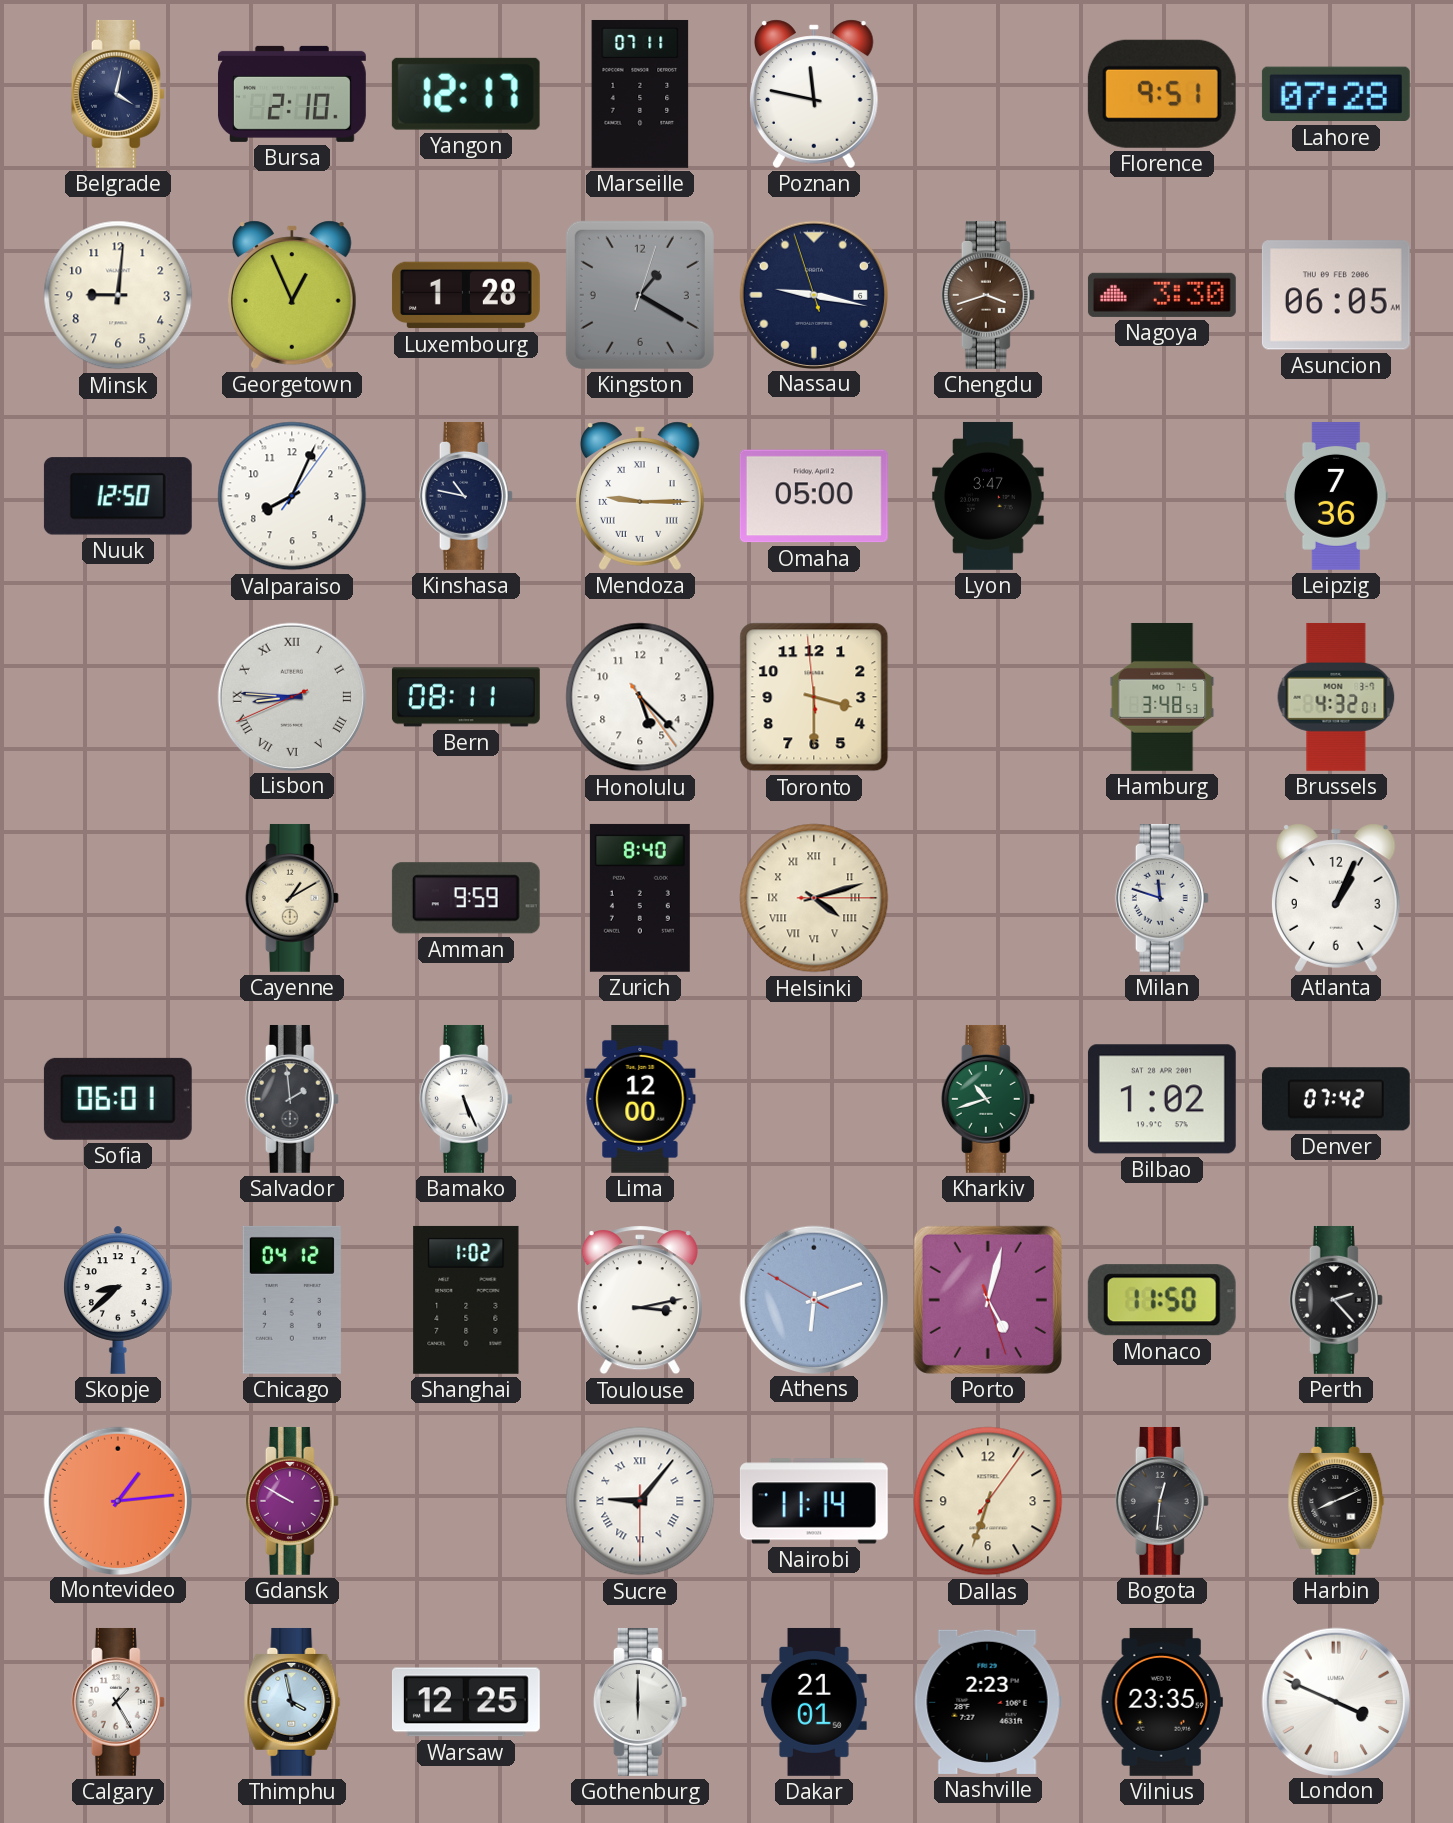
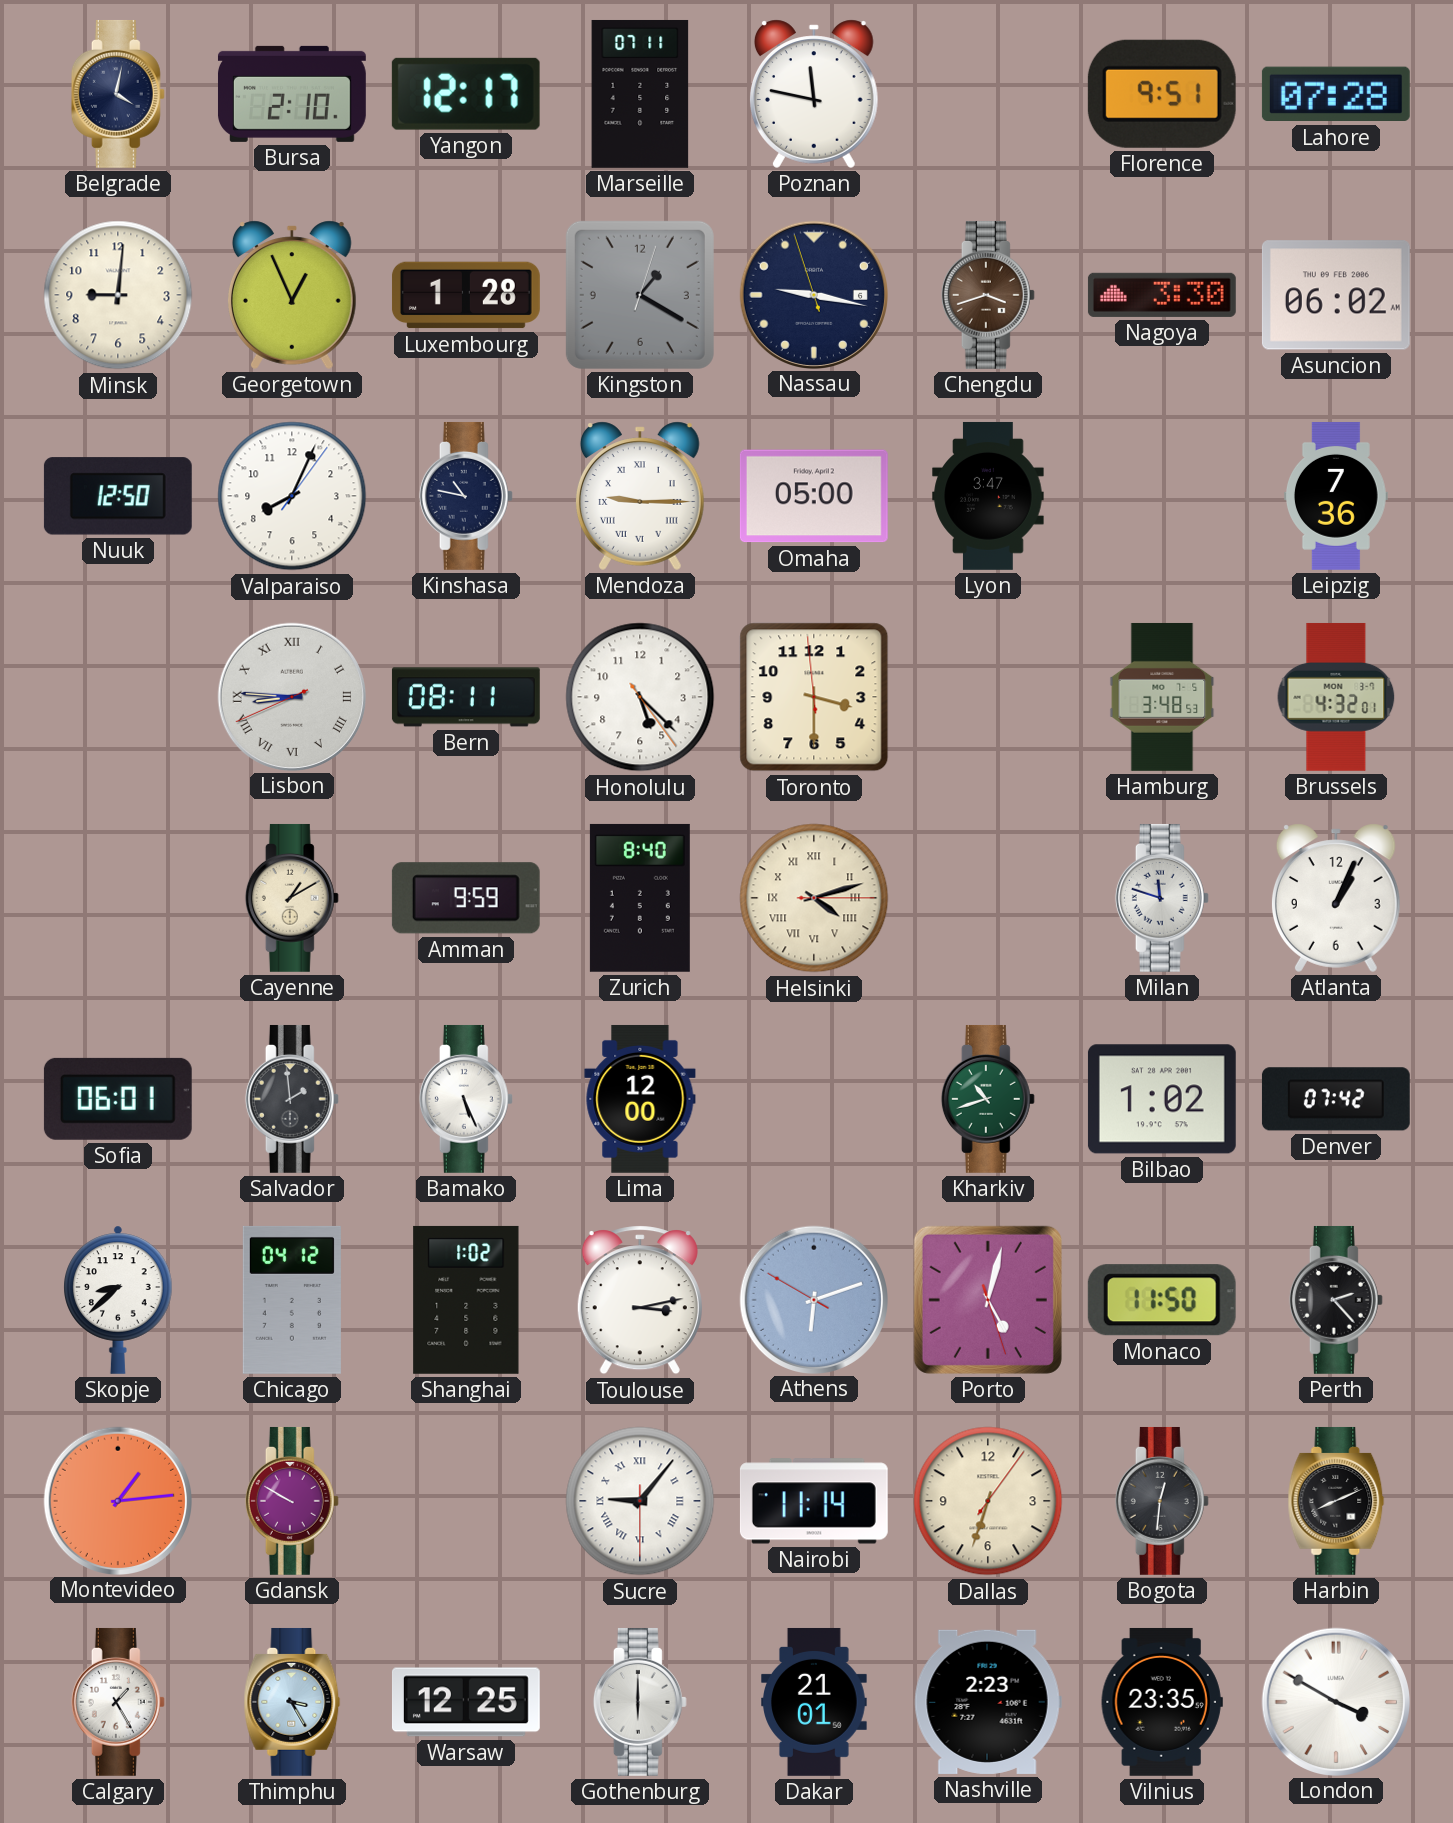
Asuncion: 06:05 -> 06:02 (1336, 295)
Thimphu: 3:58 -> 3:25 (292, 1702)
London: 3:49 -> 3:50 (1335, 1701)
